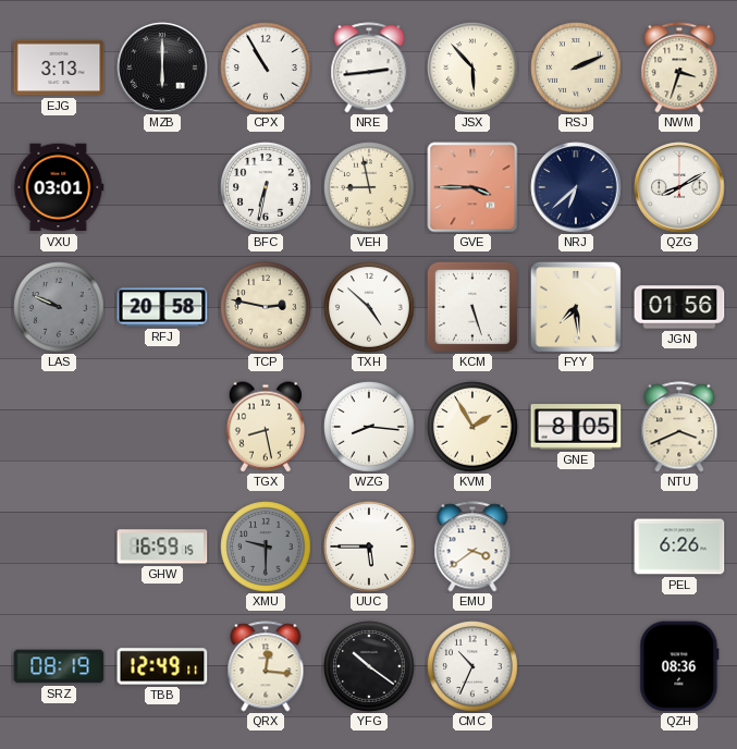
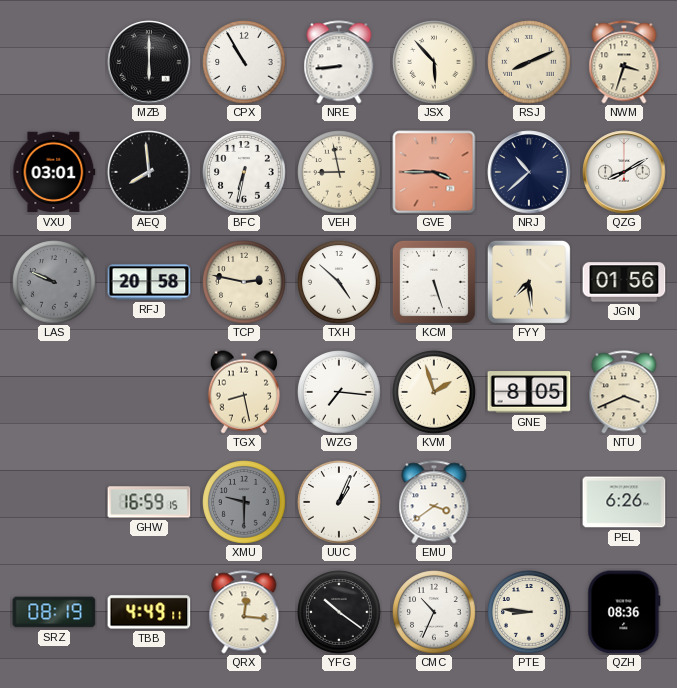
EJG: 3:13 -> none (59, 67)
NRE: 2:44 -> 8:44 (339, 62)
RSJ: 2:11 -> 8:11 (529, 62)
AEQ: none -> 7:59 (149, 172)
NRJ: 6:38 -> 10:38 (529, 172)
WZG: 8:16 -> 7:16 (339, 392)
KVM: 1:55 -> 1:57 (434, 392)
UUC: 5:45 -> 1:04 (339, 502)
TBB: 12:49 -> 4:49 (149, 612)
PTE: none -> 8:46 (529, 612)
